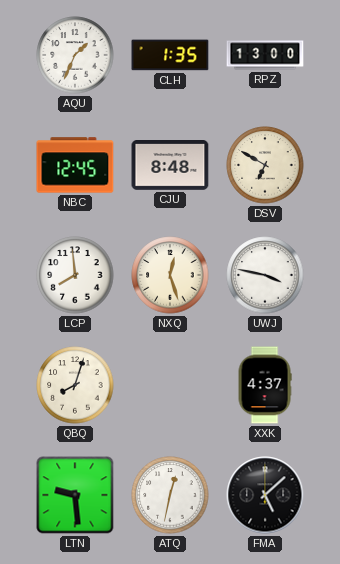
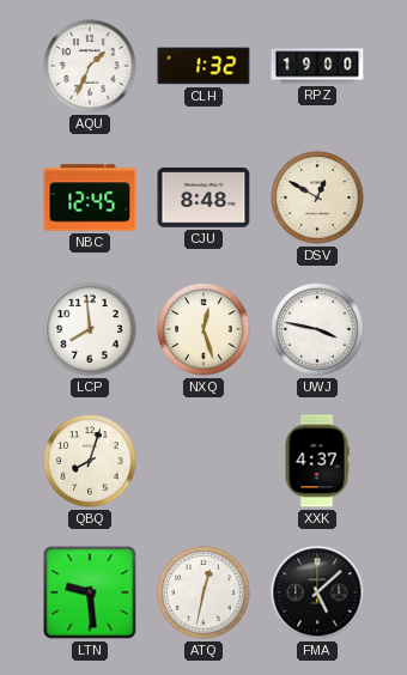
CLH: 1:35 -> 1:32 (203, 66)
RPZ: 13:00 -> 19:00 (317, 66)
DSV: 6:50 -> 12:50 (317, 197)
